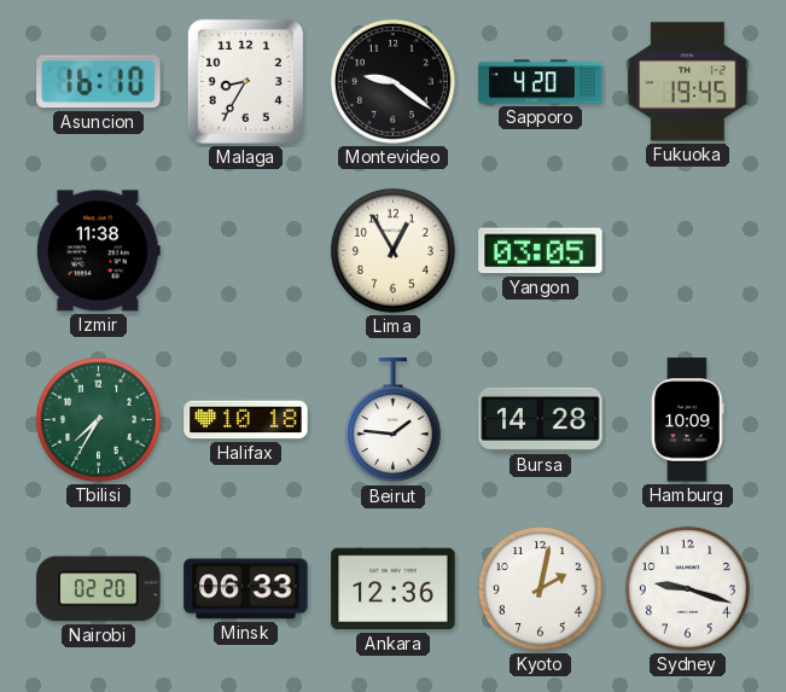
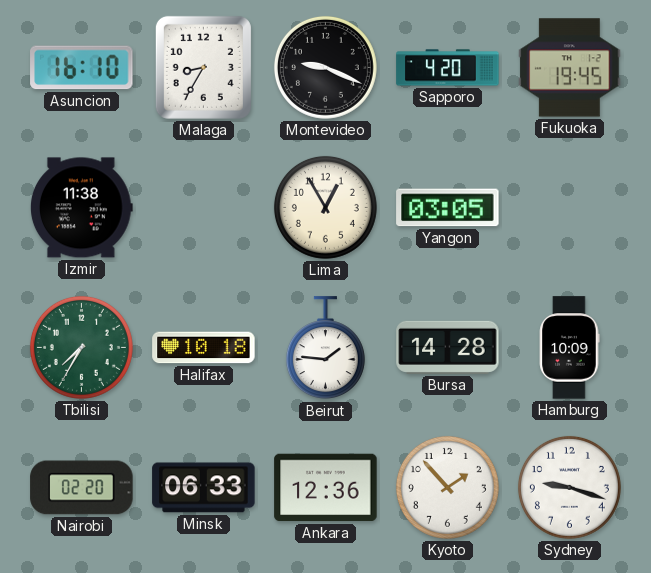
Montevideo: 9:21 -> 9:19 (325, 67)
Kyoto: 2:02 -> 1:53 (447, 487)
